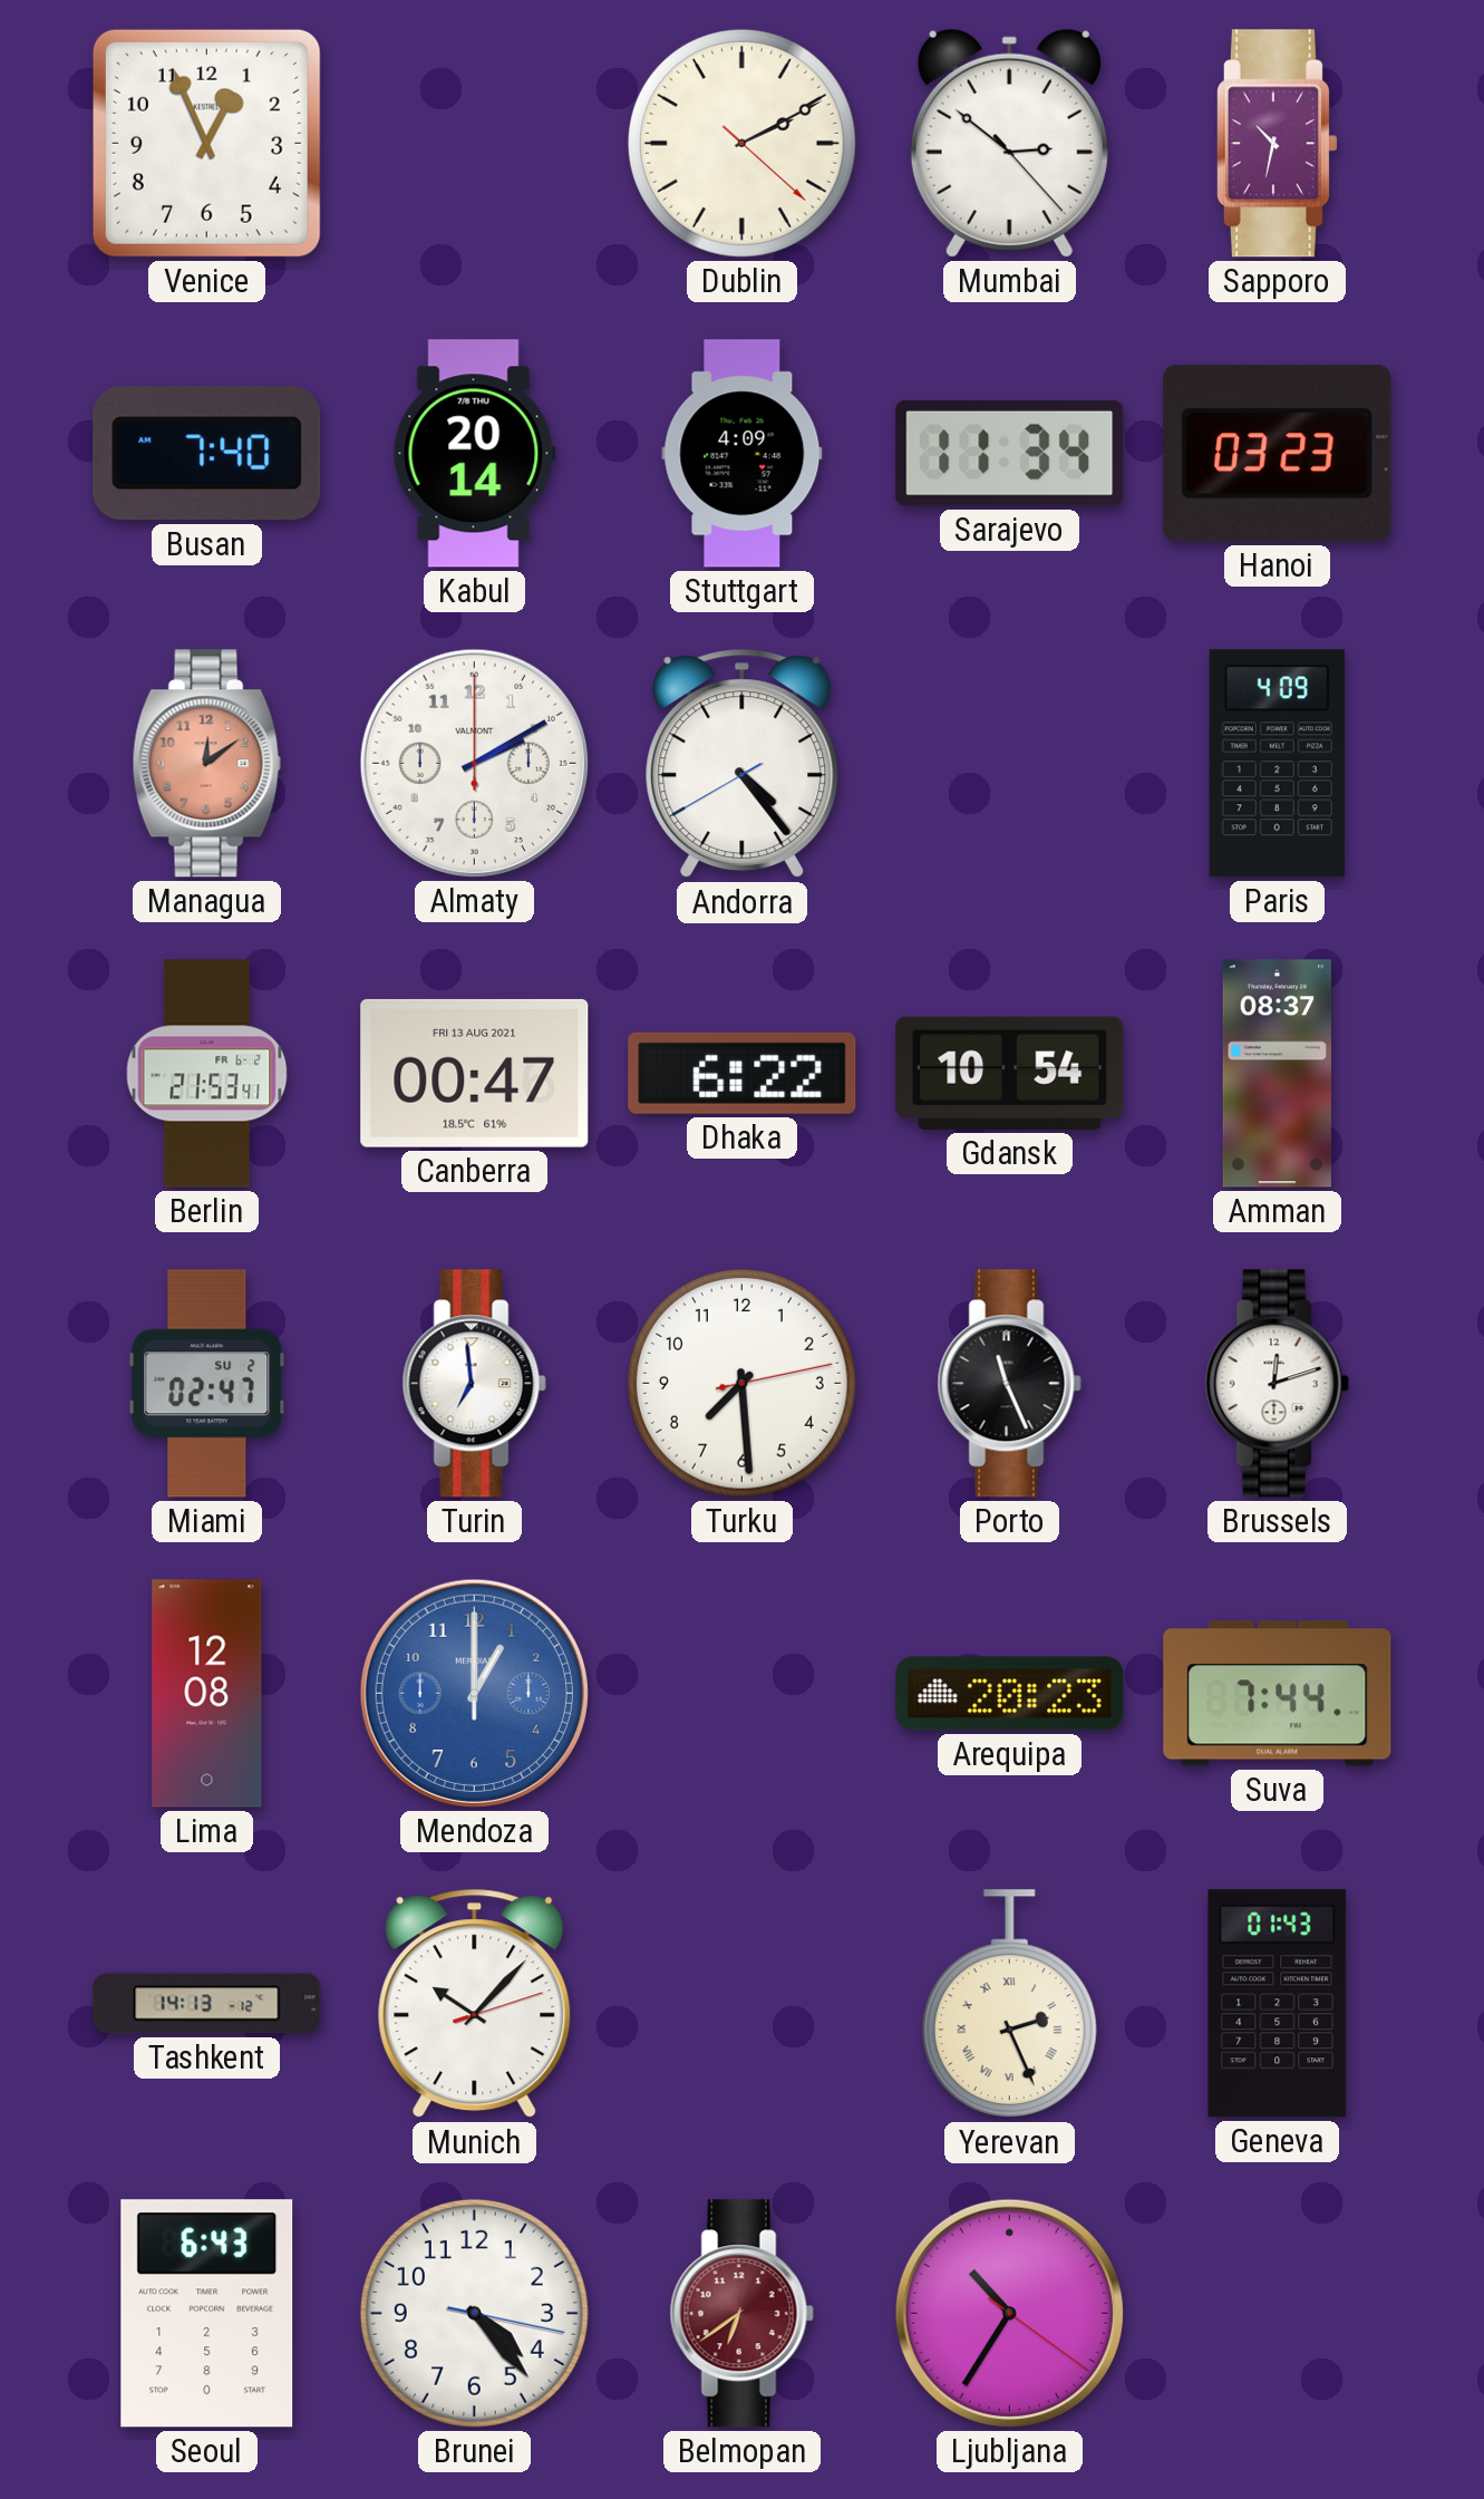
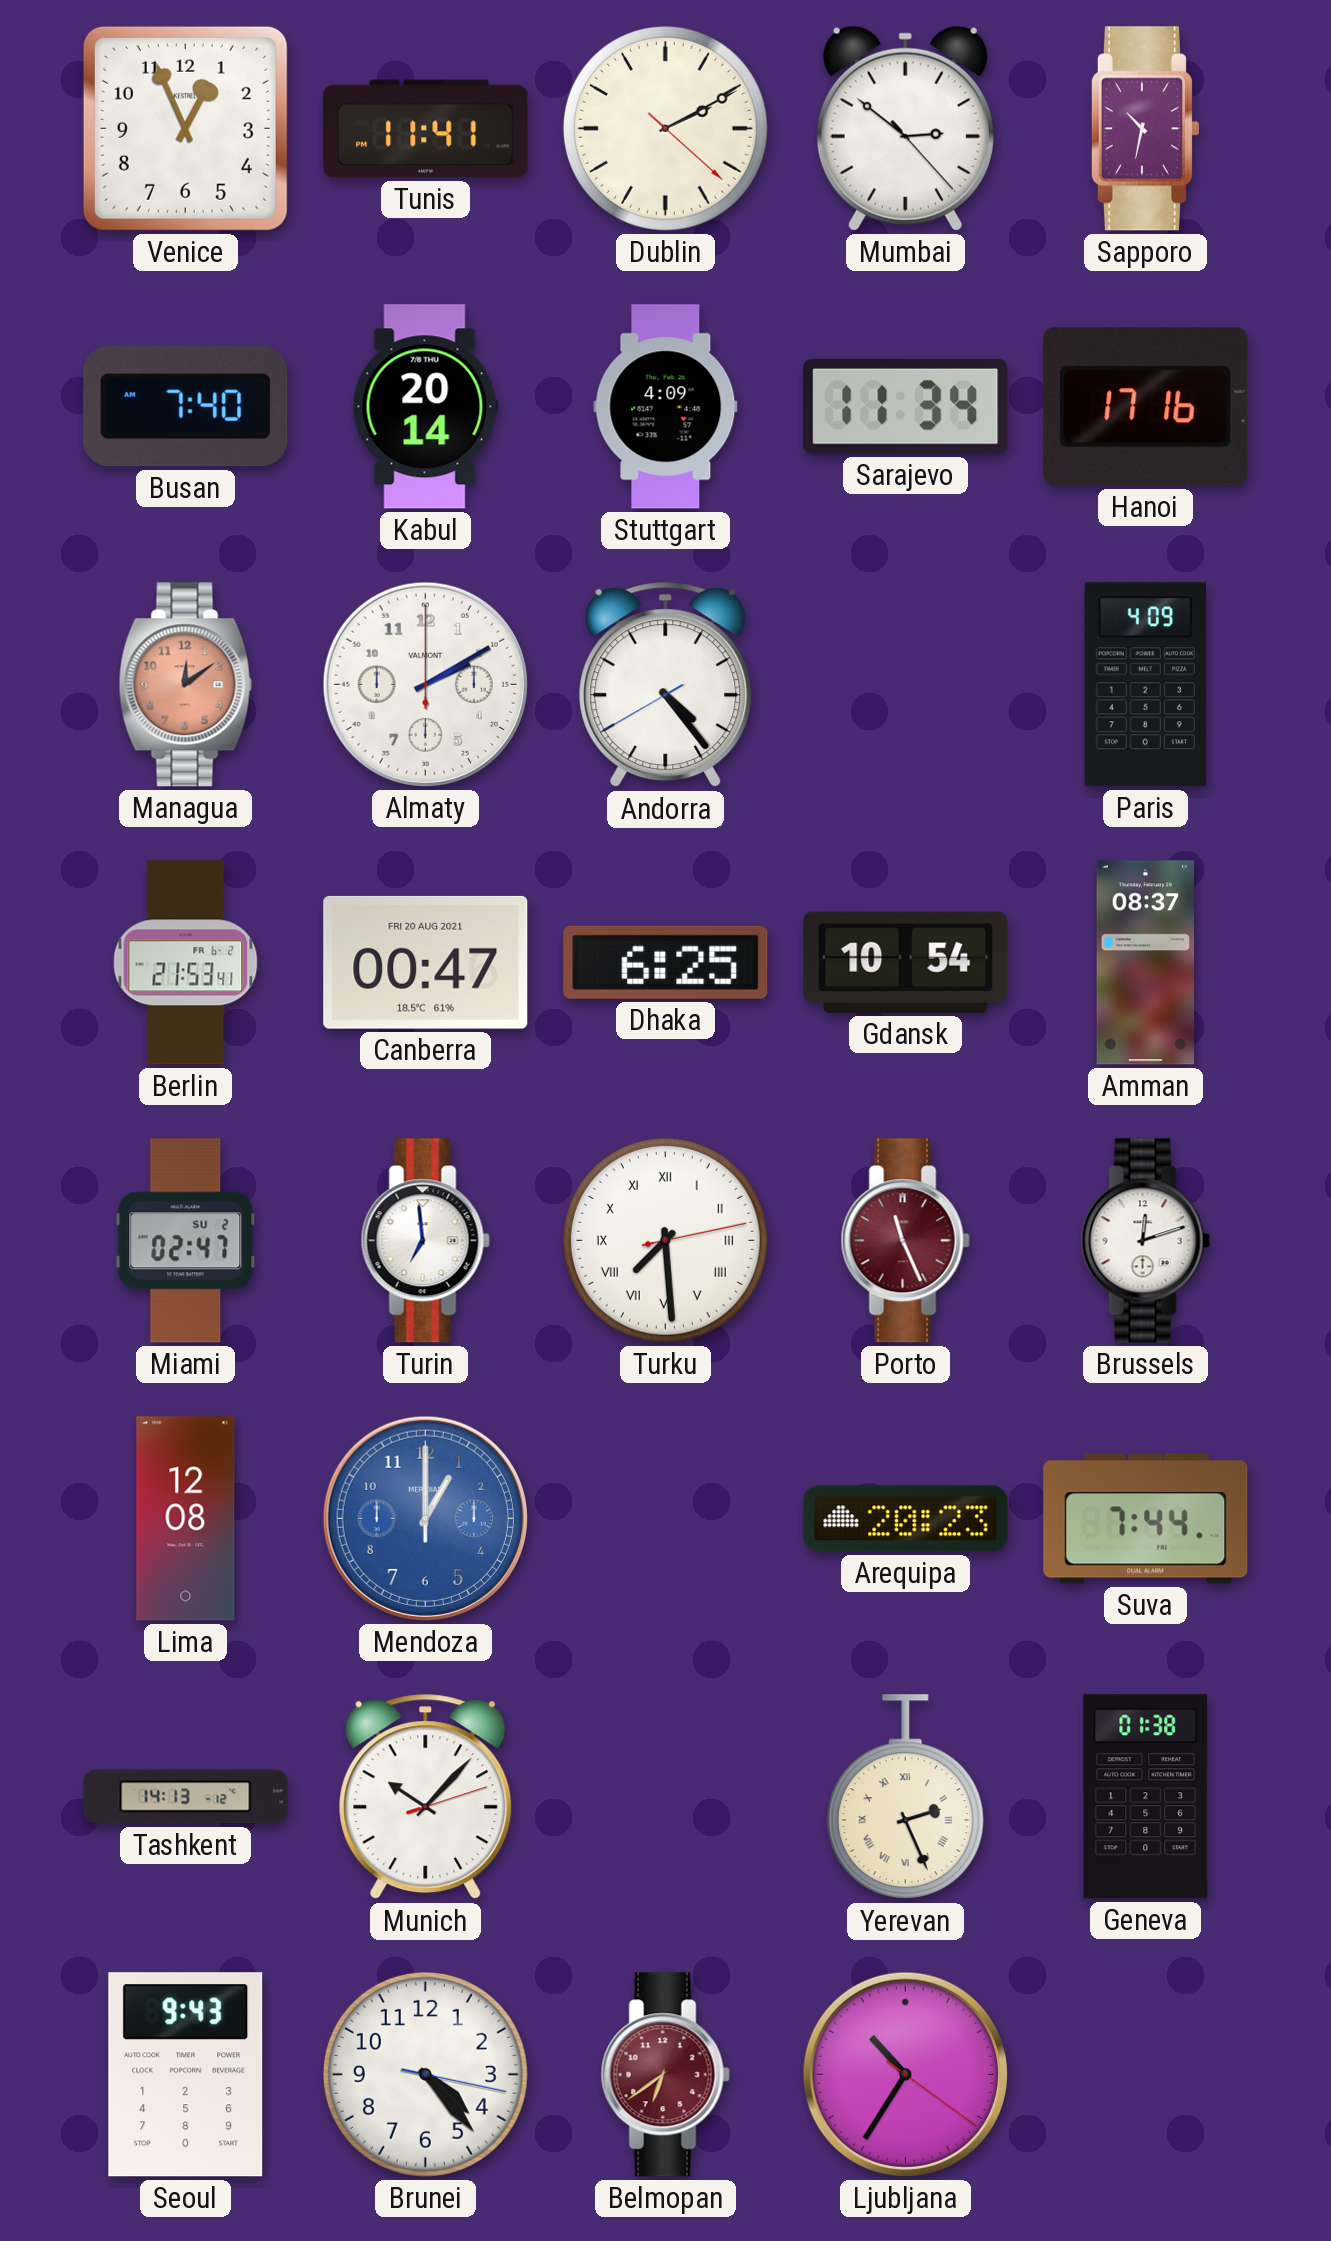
Tunis: none -> 11:41 (426, 129)
Hanoi: 03:23 -> 17:16 (1146, 407)
Canberra date: FRI 13 AUG 2021 -> FRI 20 AUG 2021 (426, 962)
Dhaka: 6:22 -> 6:25 (666, 962)
Turku numerals: Arabic -> Roman (665, 1240)
Porto dial: black -> burgundy (905, 1241)
Geneva: 01:43 -> 01:38 (1146, 1797)
Seoul: 6:43 -> 9:43 (186, 2075)
